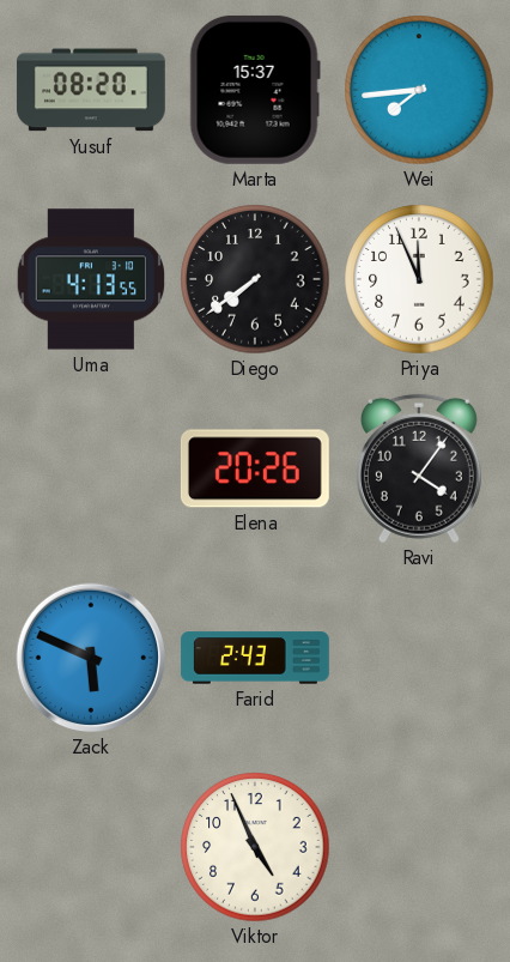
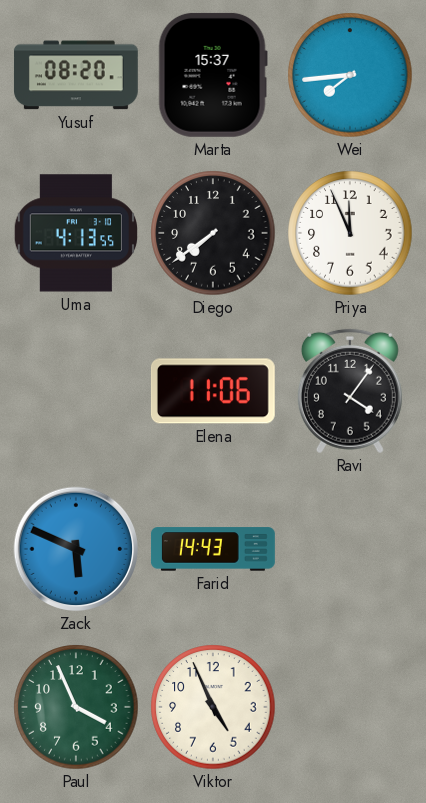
Elena: 20:26 -> 11:06 (213, 391)
Farid: 2:43 -> 14:43 (213, 549)
Paul: none -> 3:56 (76, 707)
